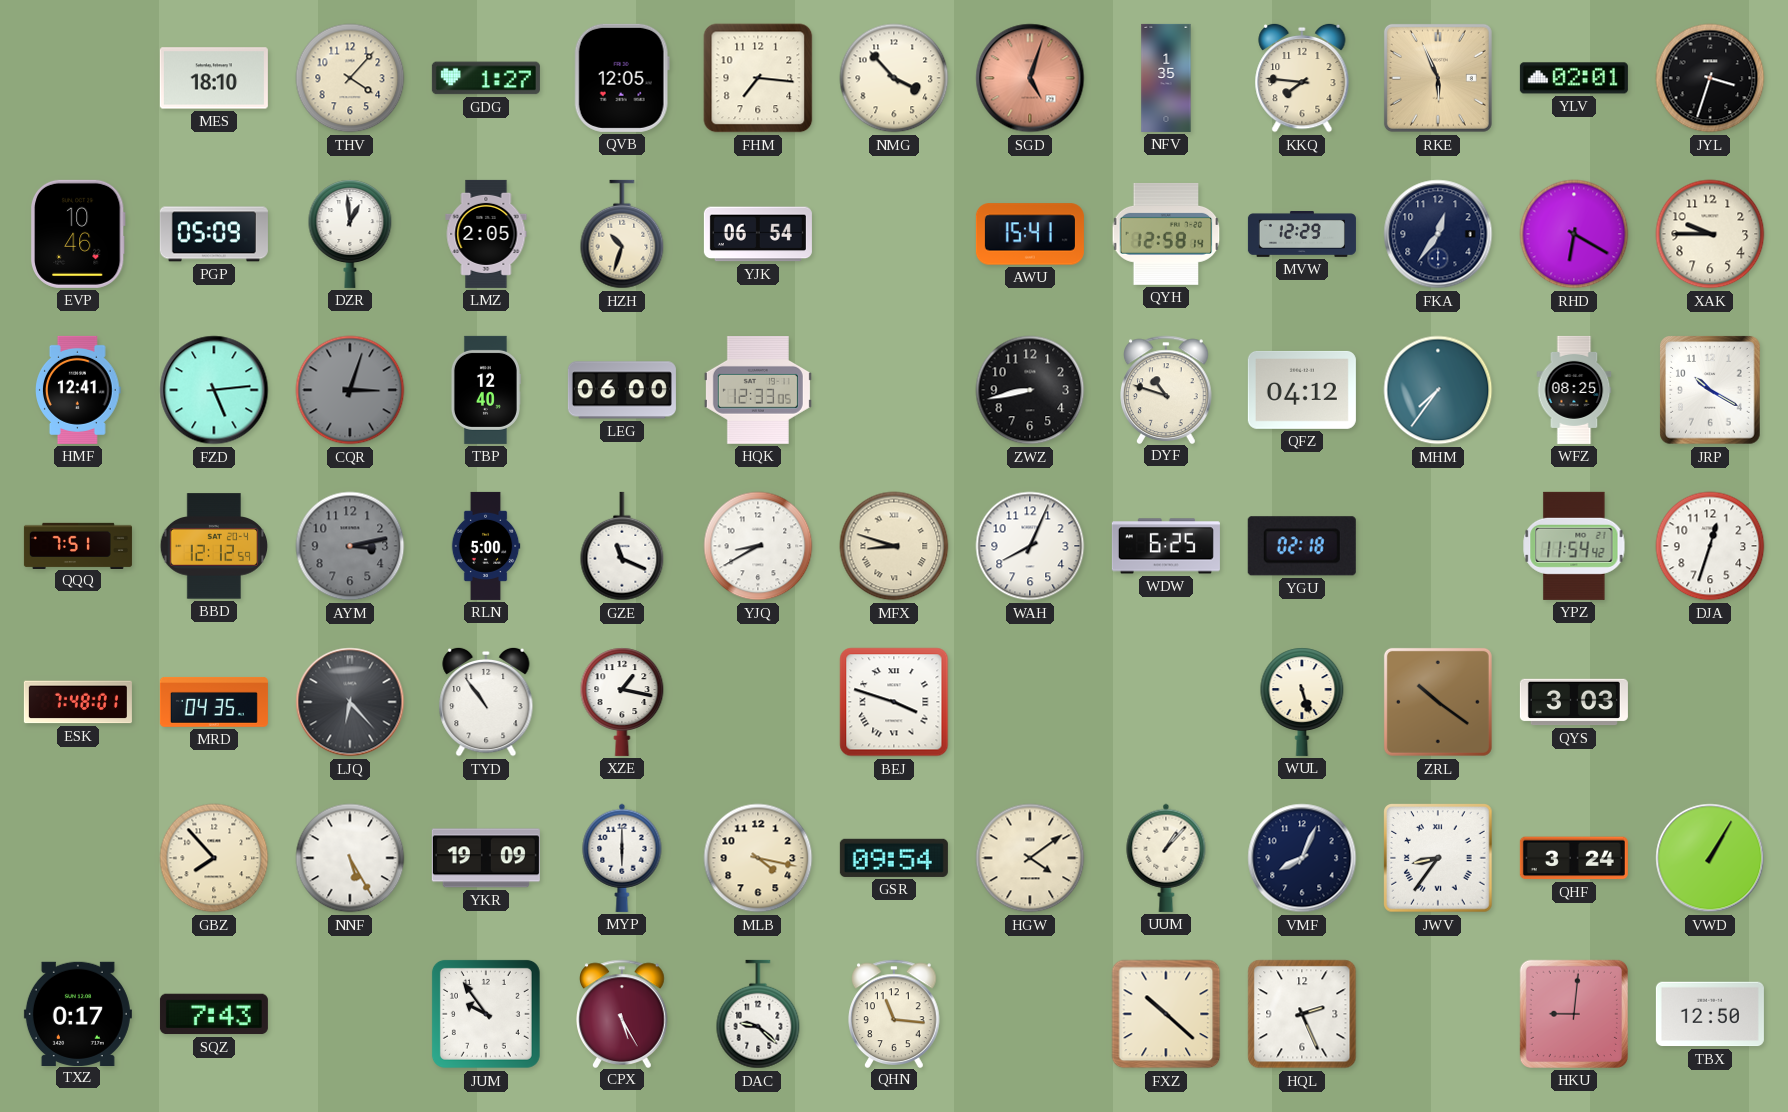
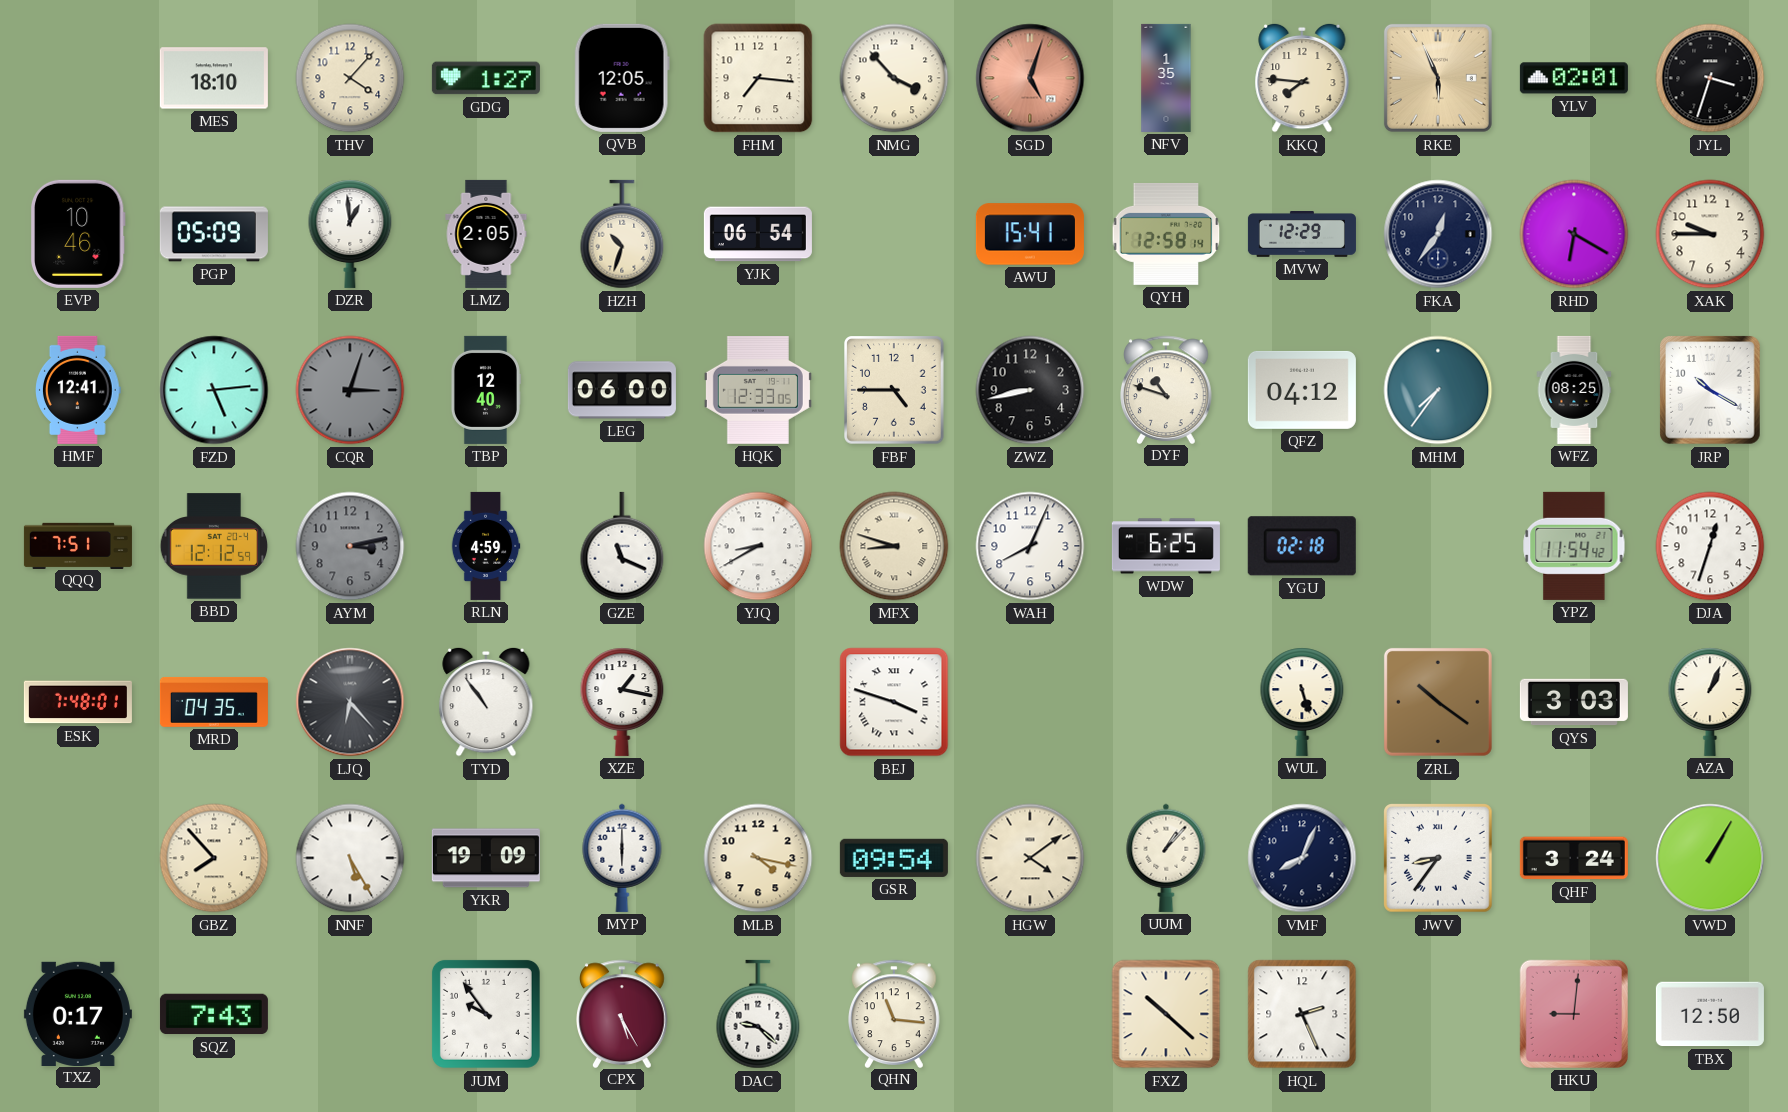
FBF: none -> 4:45 (894, 390)
RLN: 5:00 -> 4:59 (486, 546)
AZA: none -> 1:04 (1710, 702)
